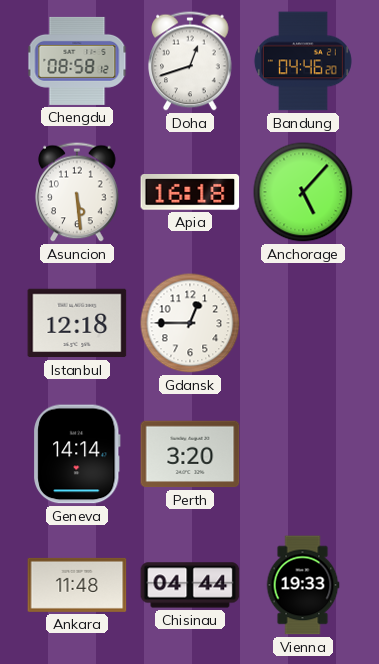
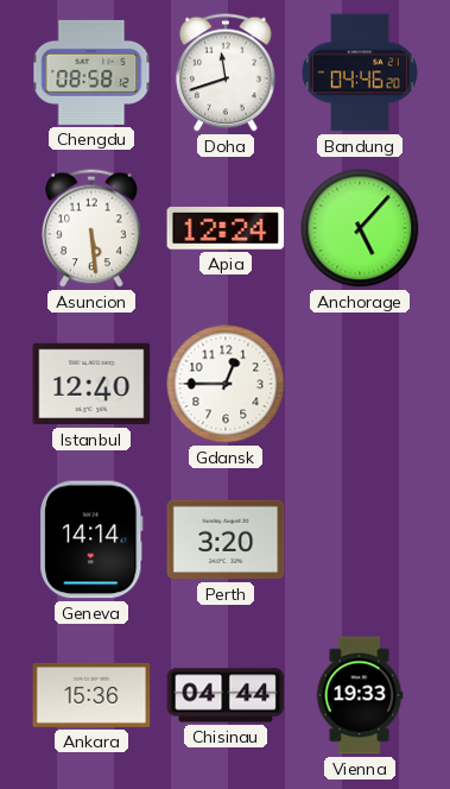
Doha: 12:42 -> 11:42 (226, 72)
Apia: 16:18 -> 12:24 (226, 228)
Istanbul: 12:18 -> 12:40 (91, 384)
Ankara: 11:48 -> 15:36 (91, 695)
